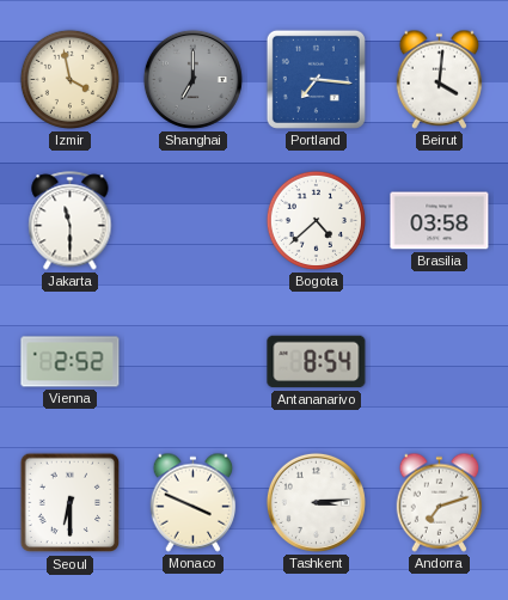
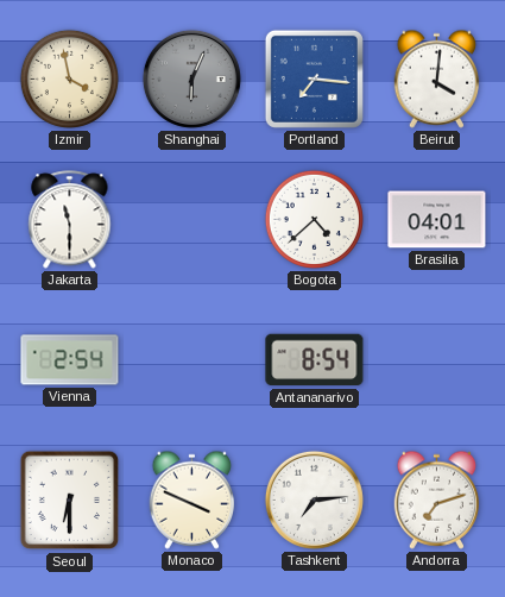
Shanghai: 7:00 -> 6:04 (191, 78)
Brasilia: 03:58 -> 04:01 (437, 220)
Vienna: 2:52 -> 2:54 (70, 360)
Tashkent: 3:14 -> 7:14 (314, 499)
